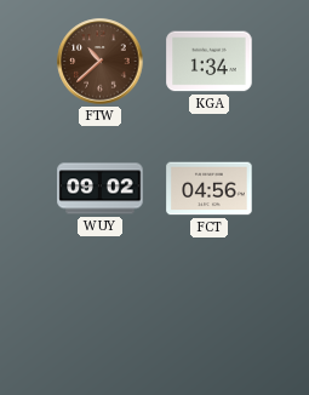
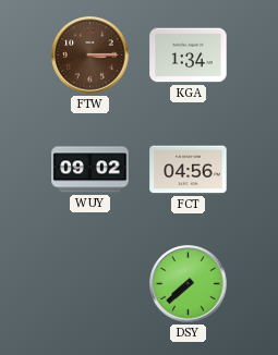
FTW: 10:38 -> 3:15 (90, 56)
DSY: none -> 7:38 (189, 284)
